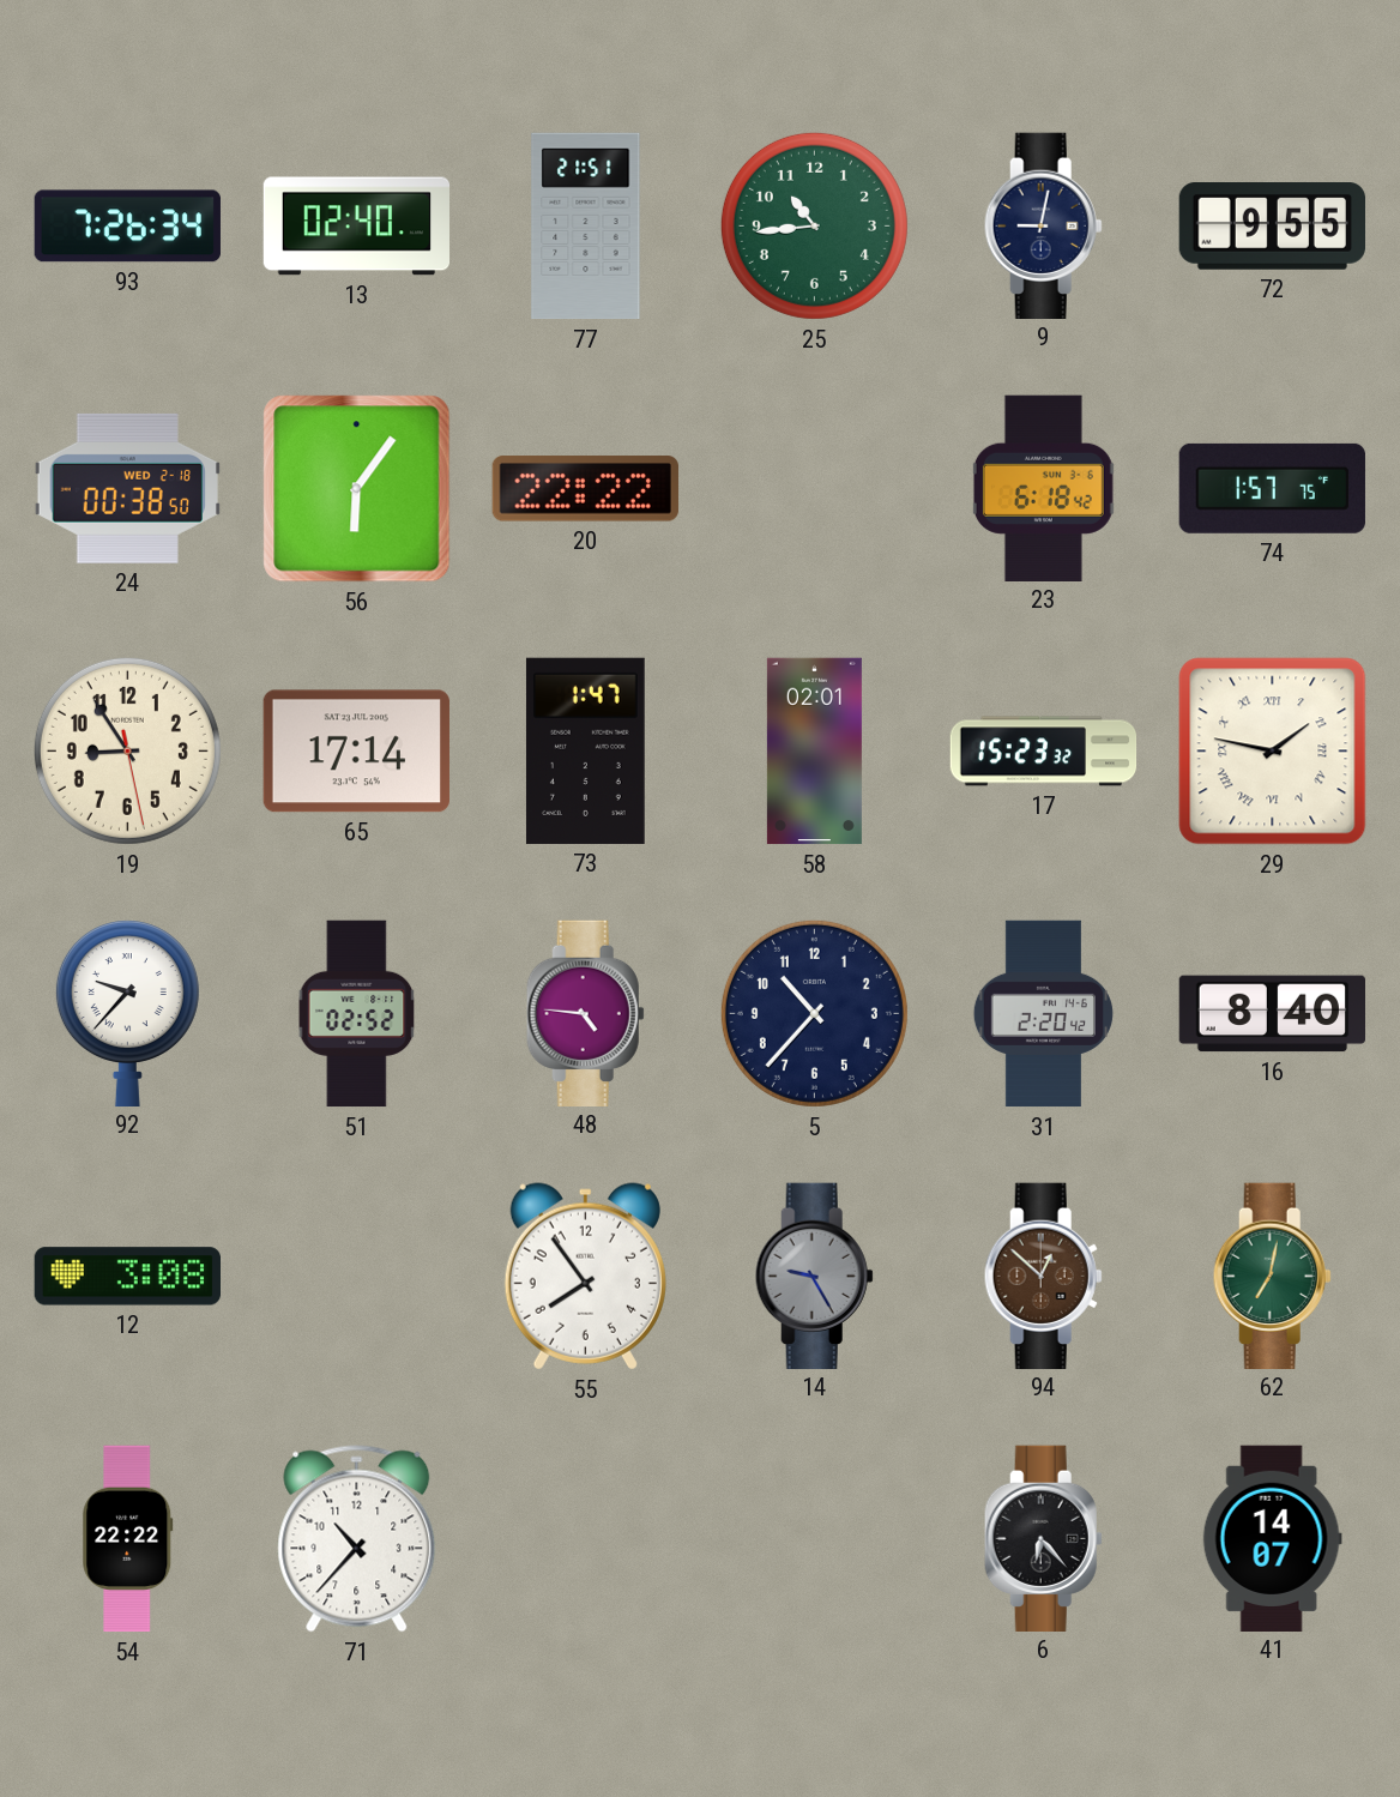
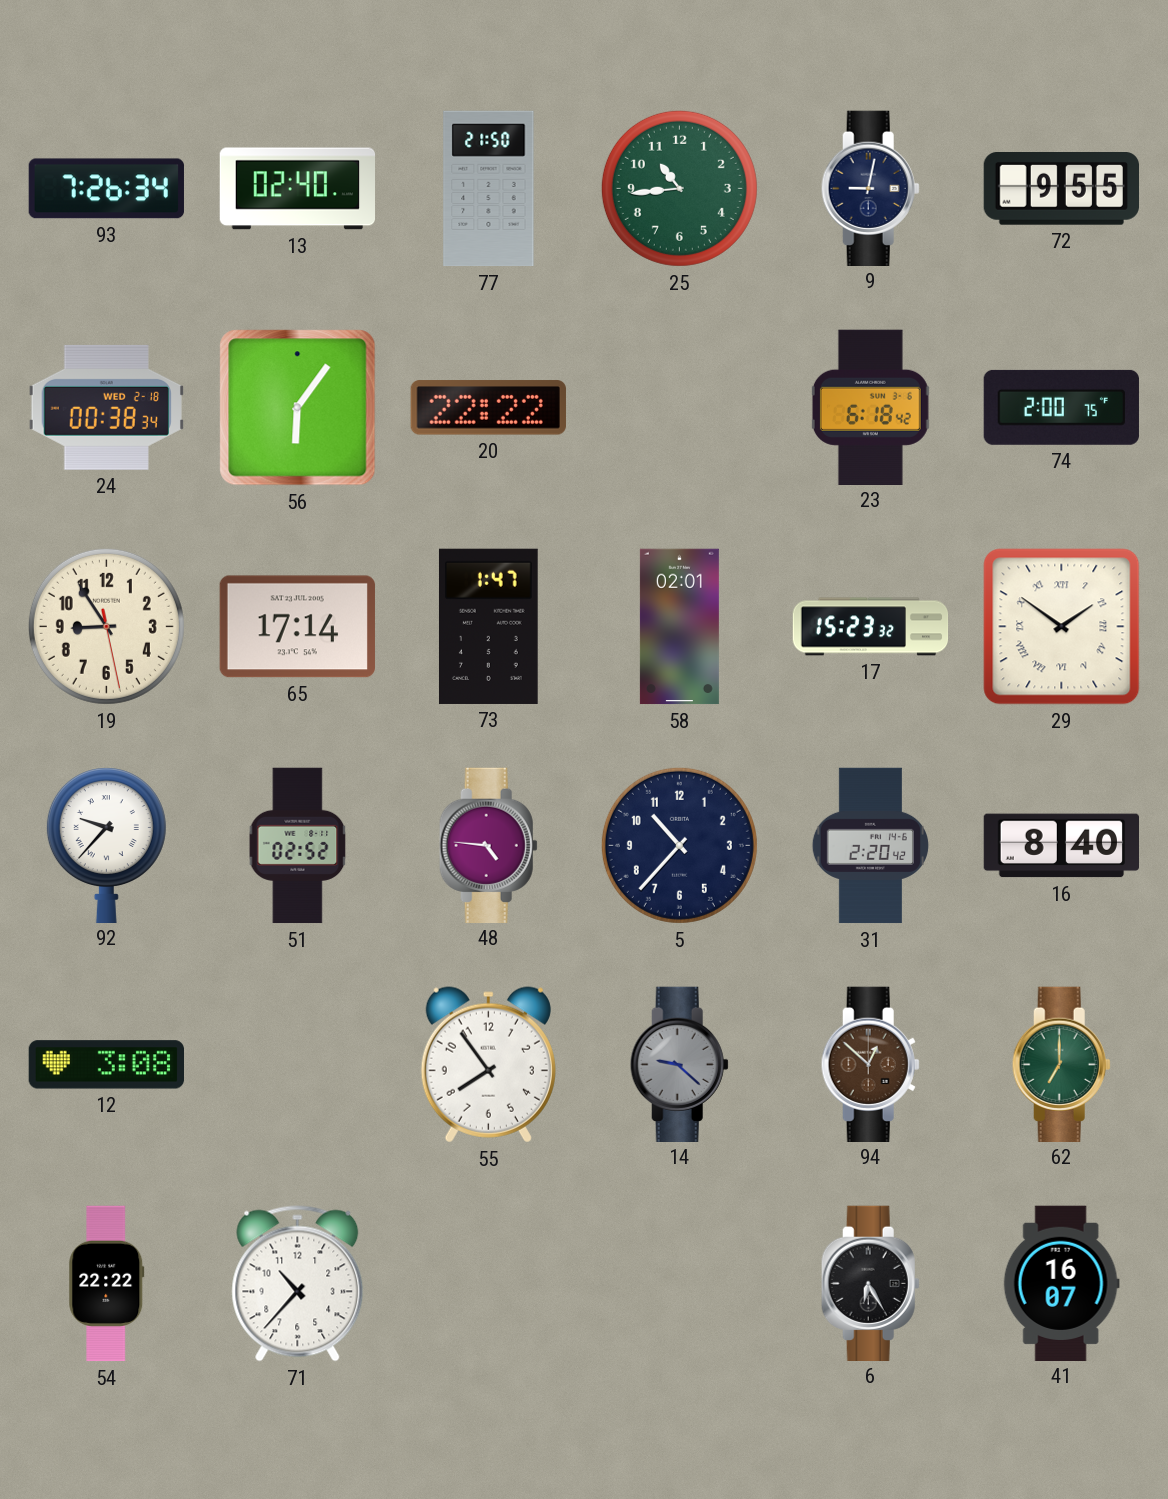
77: 21:51 -> 21:50 (489, 189)
24: 00:38:50 -> 00:38:34 (106, 407)
74: 1:57 -> 2:00 (1061, 407)
29: 1:47 -> 1:51 (1062, 627)
14: 9:25 -> 9:22 (679, 1064)
62: 7:02 -> 7:00 (1061, 1064)
6: 6:23 -> 6:25 (870, 1283)
41: 14:07 -> 16:07 (1061, 1283)
